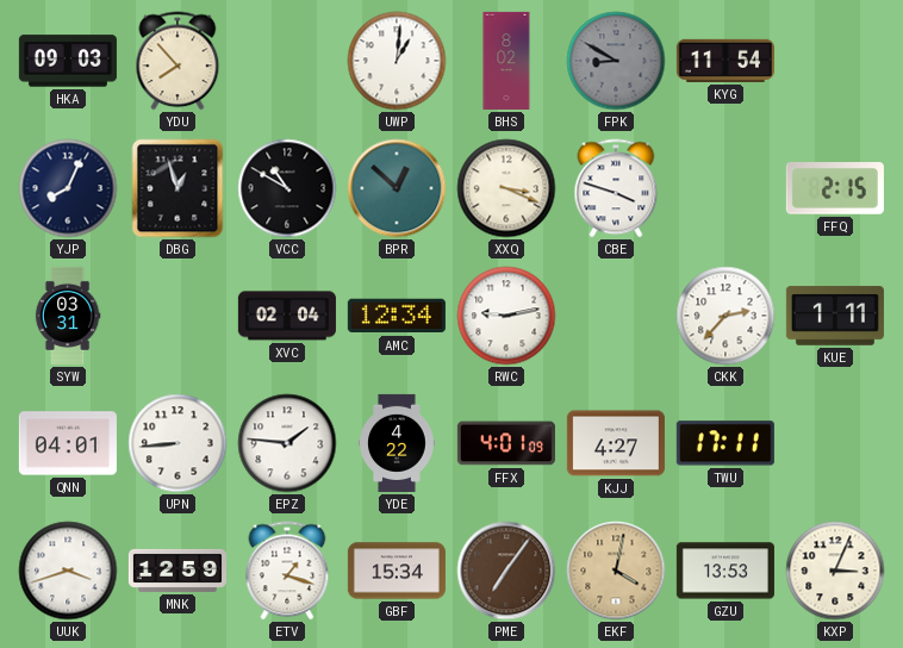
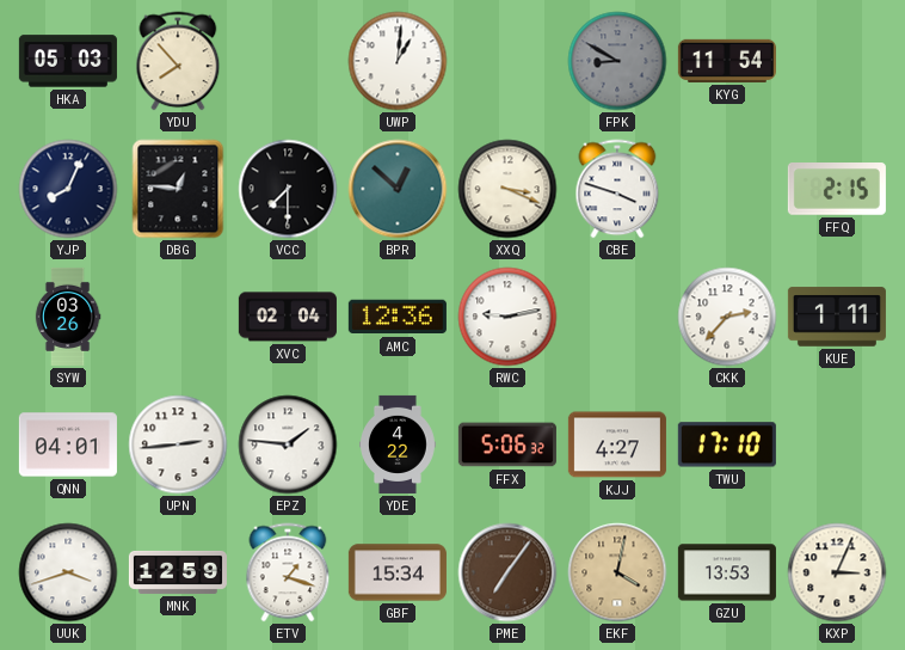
HKA: 09:03 -> 05:03 (68, 61)
BHS: 8:02 -> none (506, 61)
DBG: 12:57 -> 12:46 (178, 189)
VCC: 10:50 -> 7:30 (288, 189)
SYW: 03:31 -> 03:26 (68, 317)
AMC: 12:34 -> 12:36 (398, 317)
UPN: 8:44 -> 2:44 (178, 444)
FFX: 4:01 -> 5:06 (507, 444)
TWU: 17:11 -> 17:10 (727, 444)
